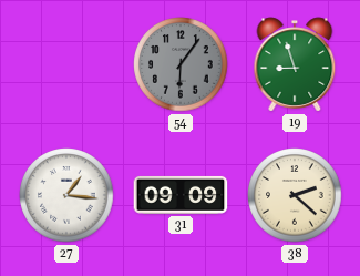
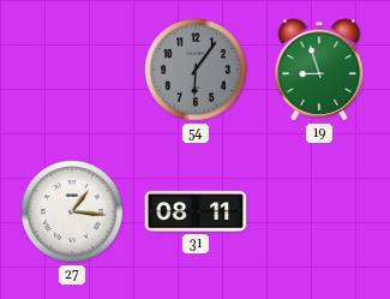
31: 09:09 -> 08:11 (196, 211)
38: 2:22 -> none (295, 195)
